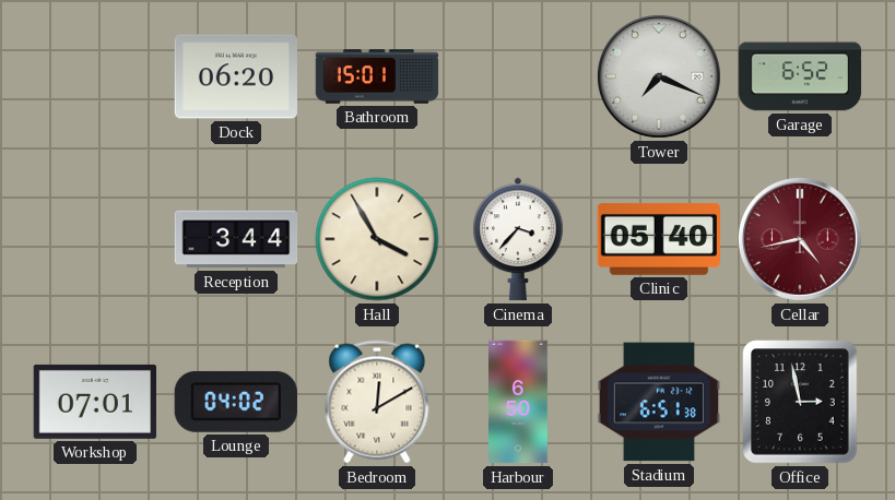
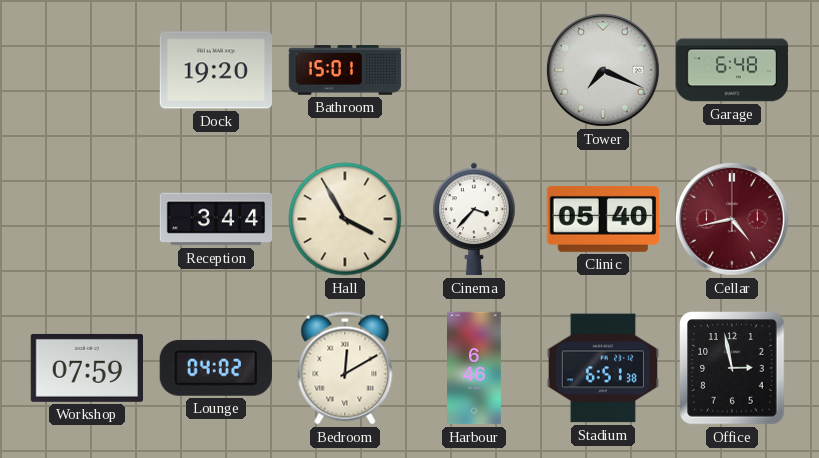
Dock: 06:20 -> 19:20 (216, 70)
Garage: 6:52 -> 6:48 (732, 70)
Workshop: 07:01 -> 07:59 (86, 368)
Harbour: 6:50 -> 6:46 (475, 368)
